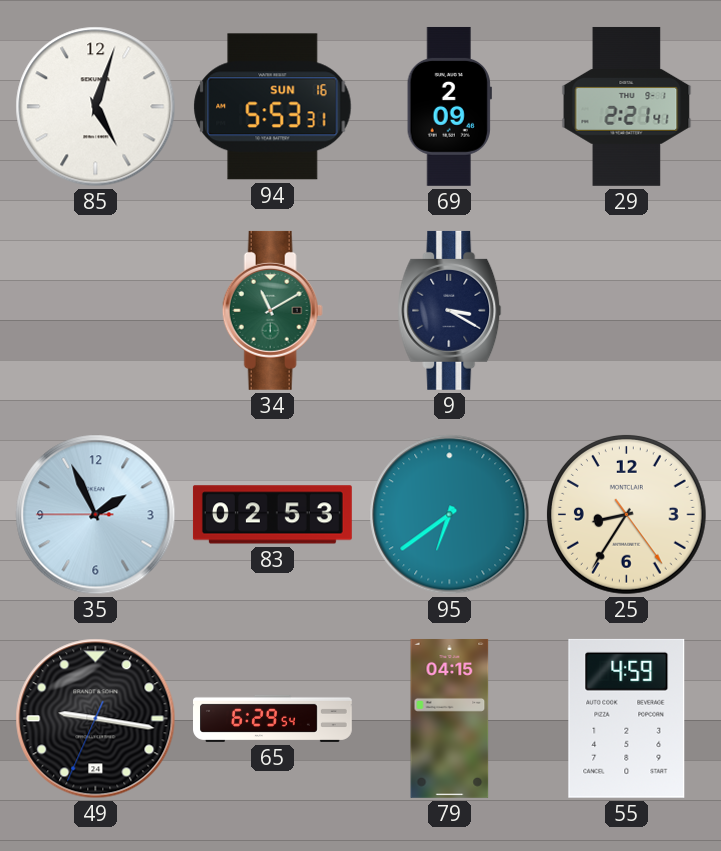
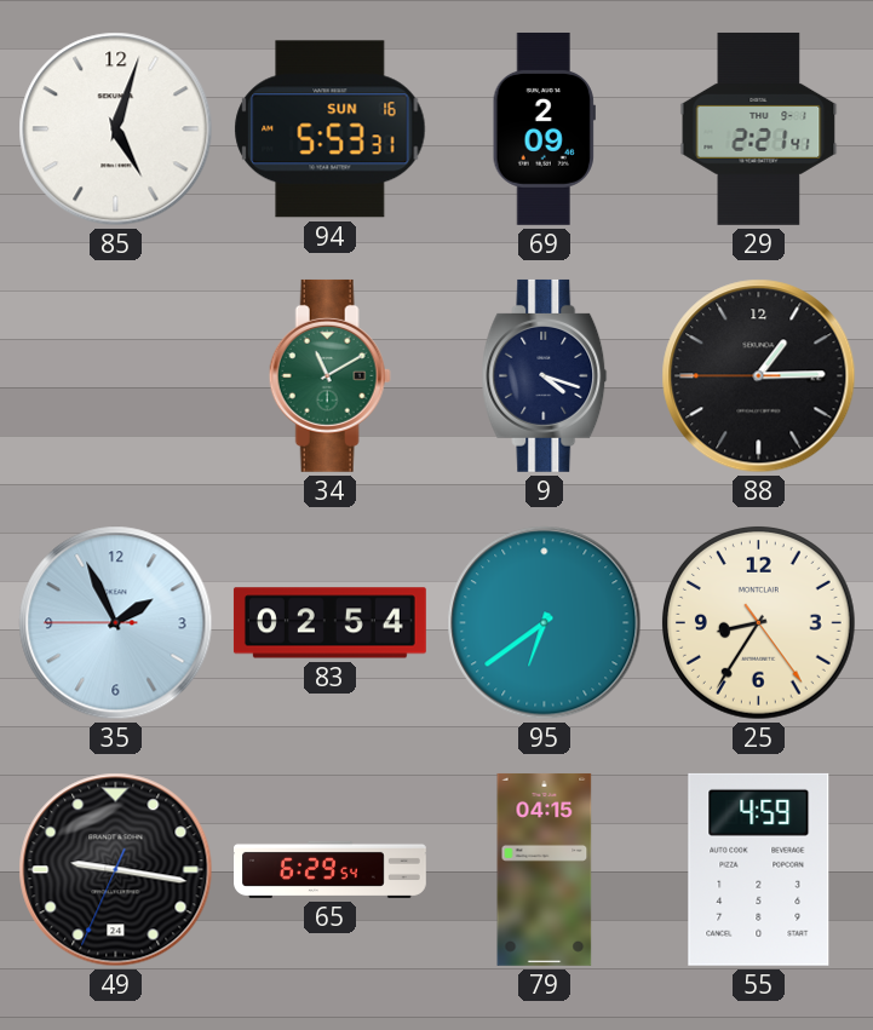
9: 3:20 -> 4:18 (545, 375)
88: none -> 1:14 (759, 376)
83: 02:53 -> 02:54 (329, 623)
